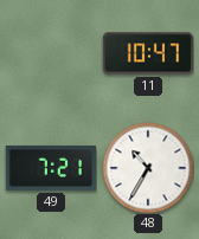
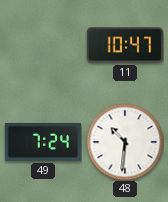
49: 7:21 -> 7:24 (42, 142)
48: 10:35 -> 10:31 (125, 142)
